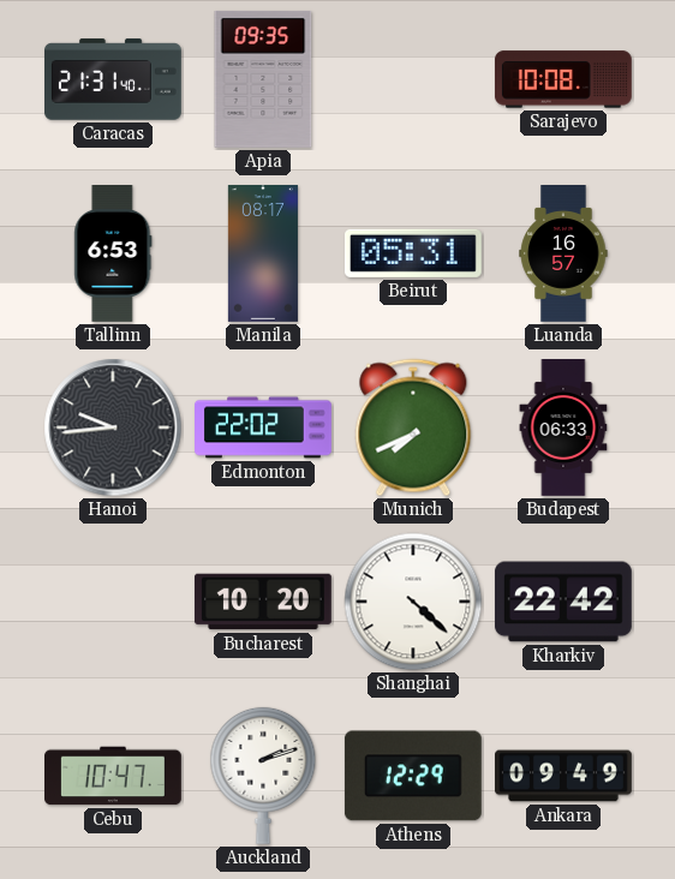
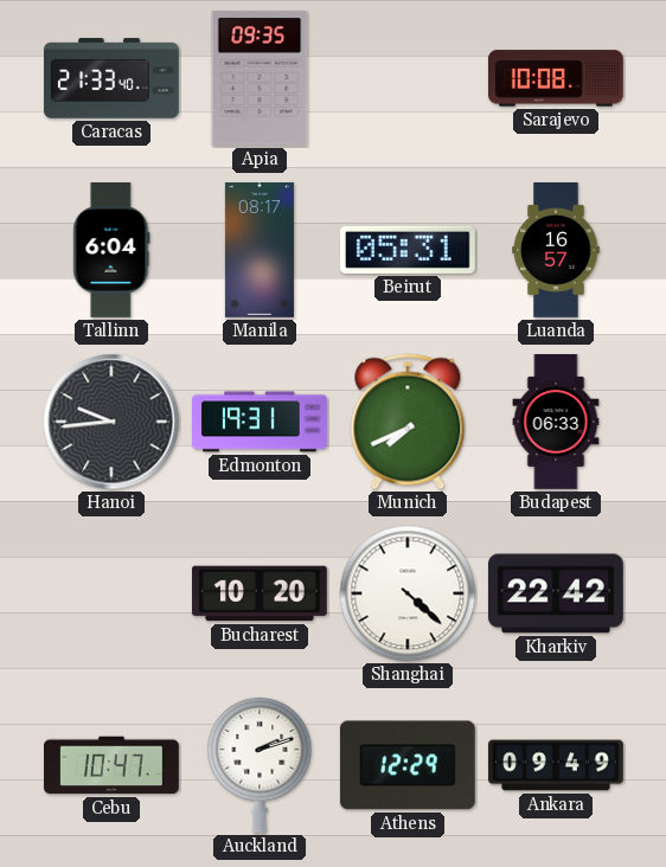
Caracas: 21:31 -> 21:33 (113, 78)
Tallinn: 6:53 -> 6:04 (111, 251)
Edmonton: 22:02 -> 19:31 (261, 422)
